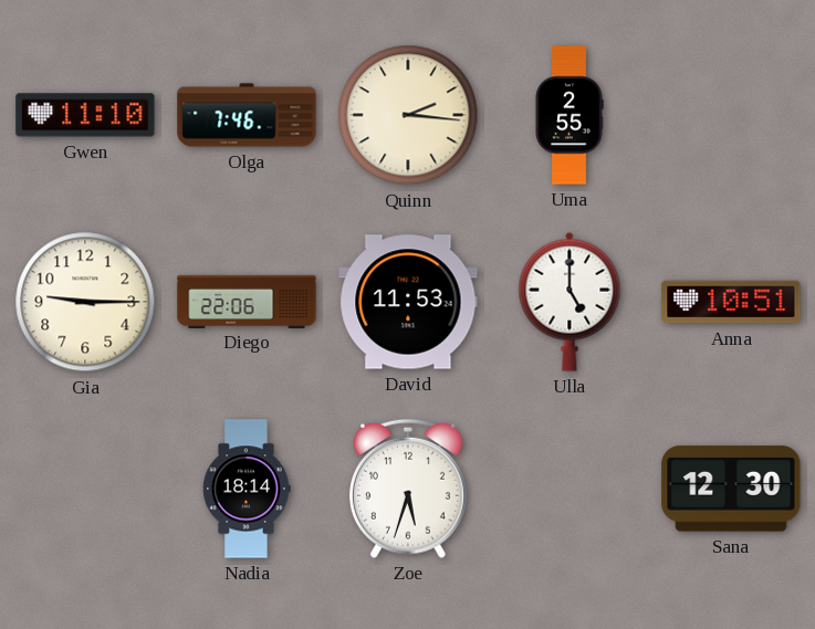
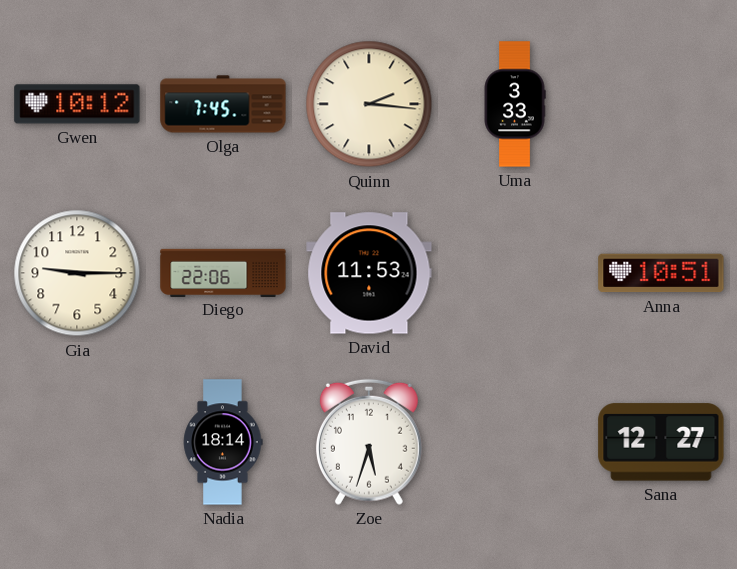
Gwen: 11:10 -> 10:12 (77, 104)
Olga: 7:46 -> 7:45 (223, 104)
Uma: 2:55 -> 3:33 (515, 104)
Ulla: 5:00 -> none (570, 302)
Sana: 12:30 -> 12:27 (661, 442)
